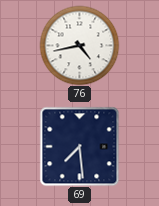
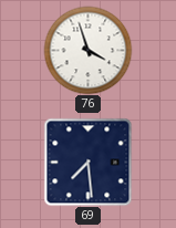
76: 4:43 -> 3:57 (87, 50)
